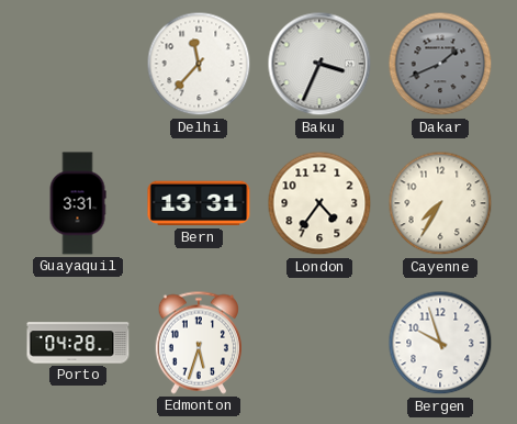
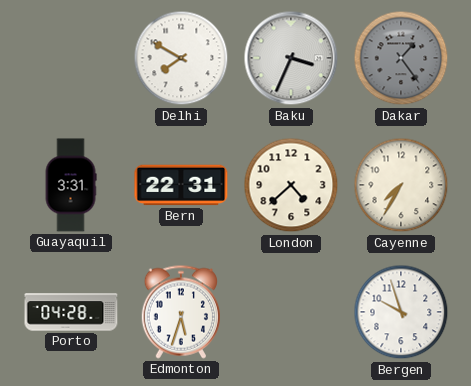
Delhi: 11:37 -> 7:50 (181, 58)
Dakar: 1:41 -> 1:24 (401, 58)
Bern: 13:31 -> 22:31 (181, 185)
London: 4:36 -> 4:38 (291, 185)
